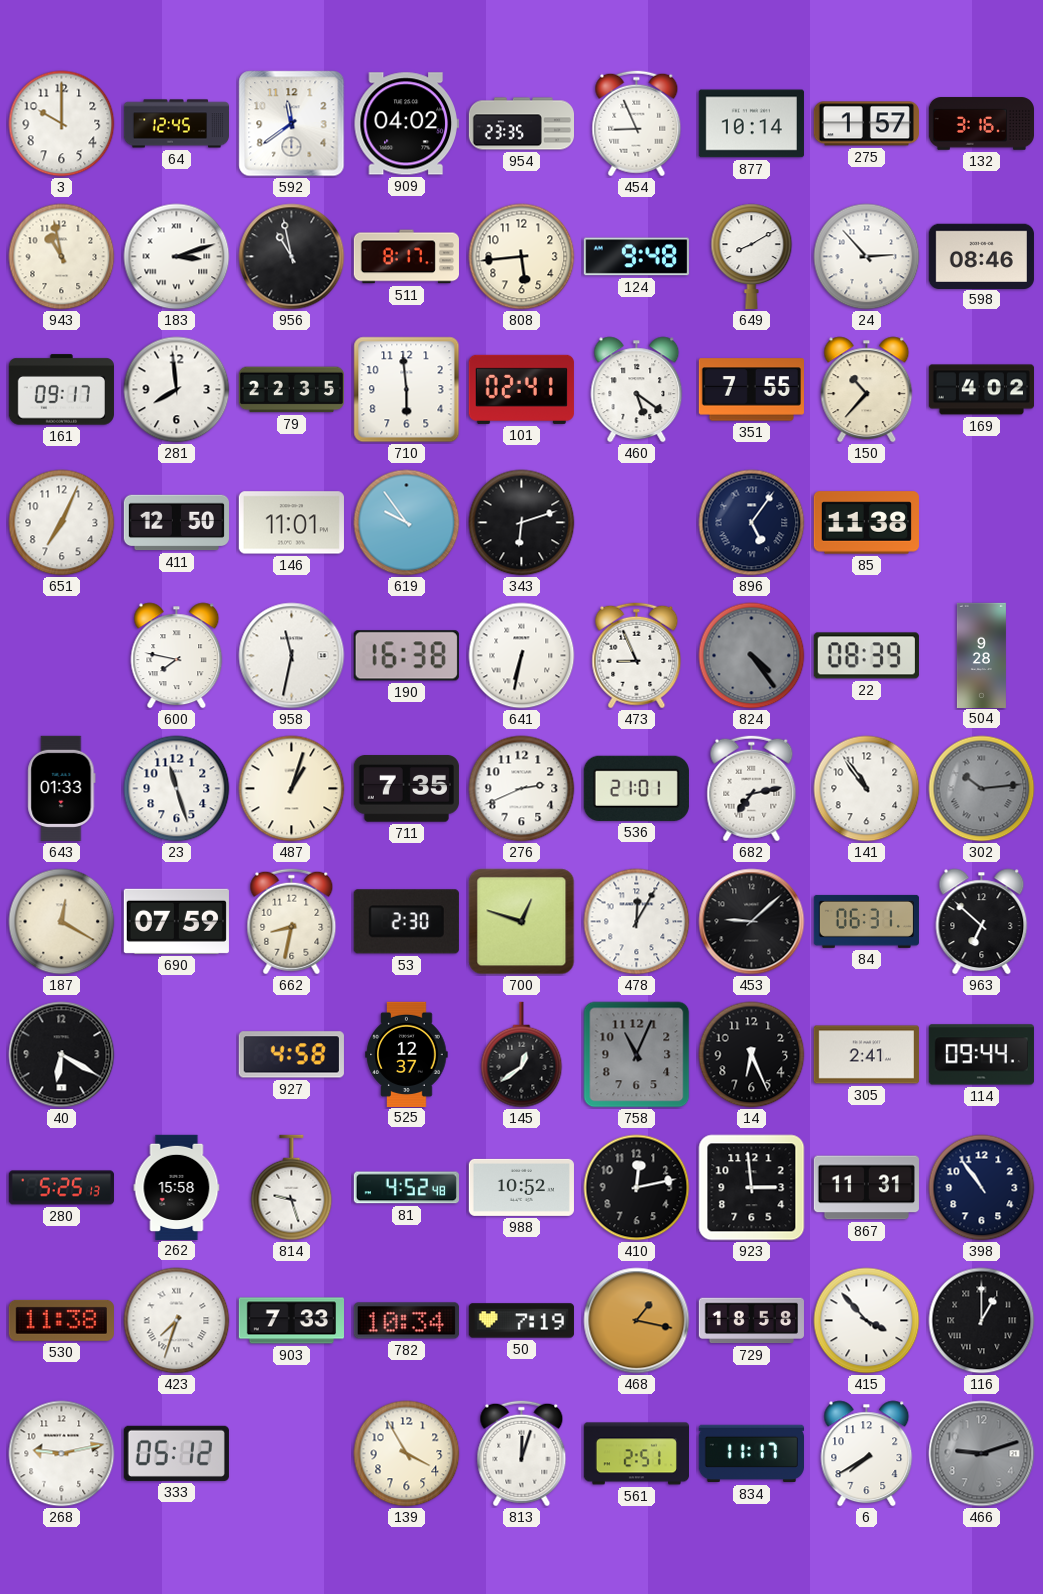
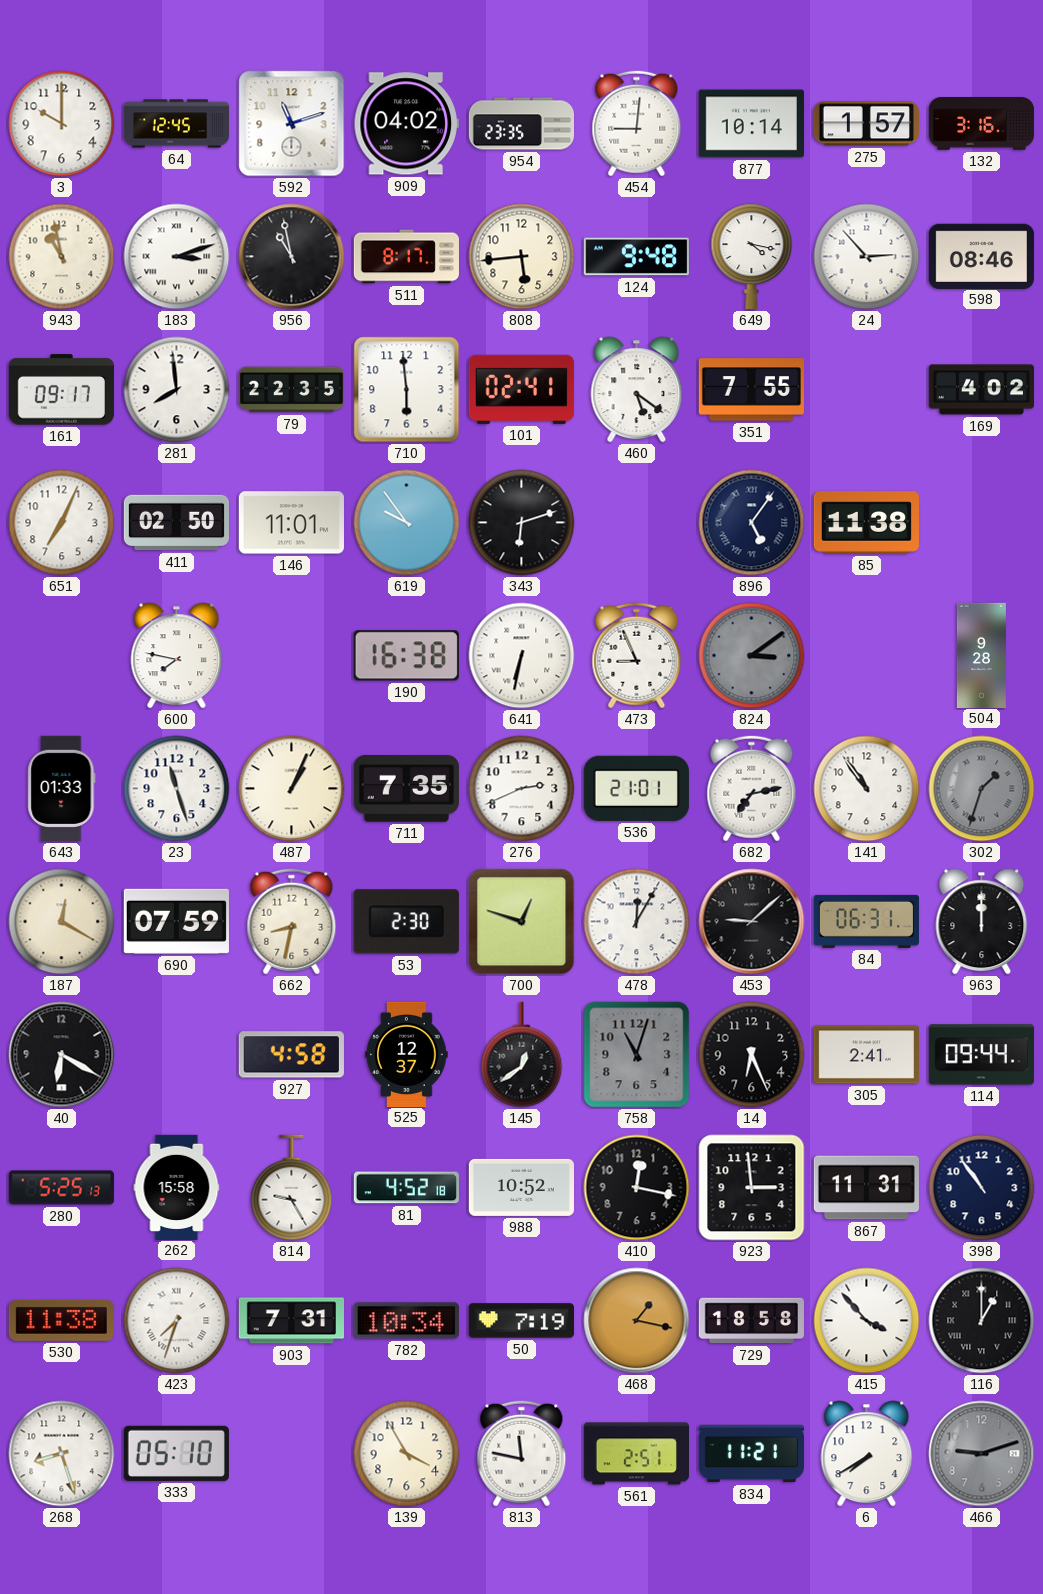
592: 11:39 -> 11:12 (292, 124)
454: 8:56 -> 9:01 (637, 124)
649: 8:10 -> 4:17 (752, 256)
150: 10:37 -> none (867, 390)
411: 12:50 -> 02:50 (176, 523)
958: 11:32 -> none (292, 656)
824: 4:24 -> 3:09 (752, 656)
22: 08:39 -> none (866, 656)
487: 1:03 -> 1:04 (292, 789)
302: 10:14 -> 1:33 (982, 789)
963: 6:52 -> 12:00 (982, 922)
758: 11:04 -> 11:03 (637, 1055)
814: 9:27 -> 9:25 (292, 1188)
81: 4:52:48 -> 4:52:18 (406, 1188)
410: 12:13 -> 12:17 (637, 1188)
903: 7:33 -> 7:31 (291, 1321)
268: 9:13 -> 8:27 (62, 1454)
333: 05:12 -> 05:10 (176, 1453)
813: 12:03 -> 11:47 (522, 1454)
834: 11:17 -> 11:21 (751, 1454)
